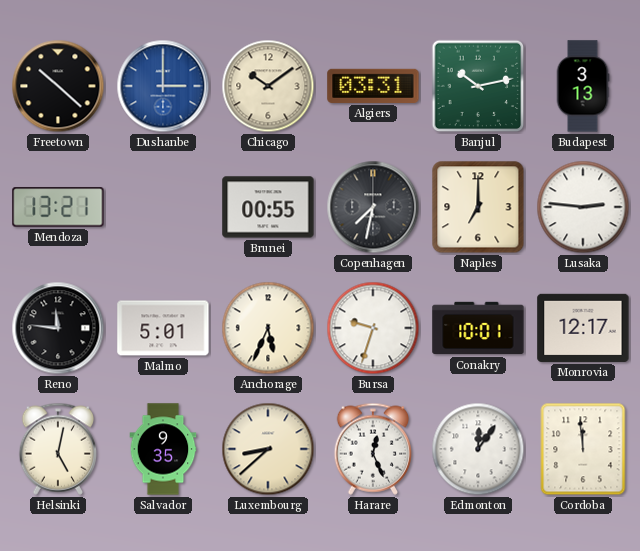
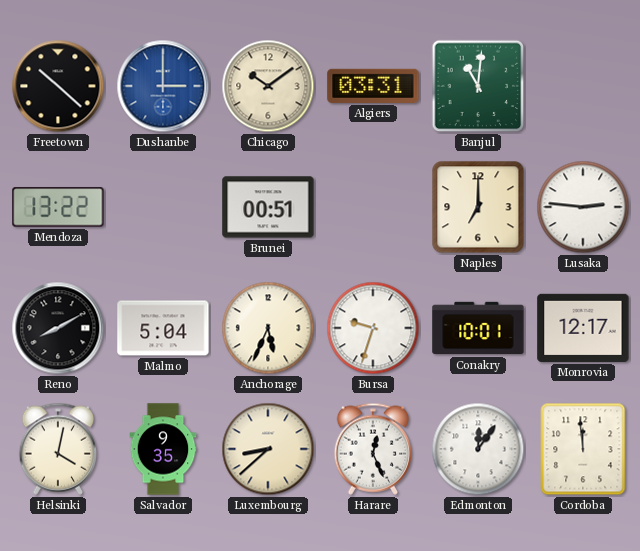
Banjul: 10:13 -> 11:01 (478, 86)
Budapest: 3:13 -> none (583, 86)
Mendoza: 13:21 -> 13:22 (58, 207)
Brunei: 00:55 -> 00:51 (268, 207)
Copenhagen: 7:32 -> none (373, 207)
Reno: 11:46 -> 8:10 (58, 328)
Malmo: 5:01 -> 5:04 (163, 328)
Helsinki: 5:02 -> 4:02 (58, 449)
